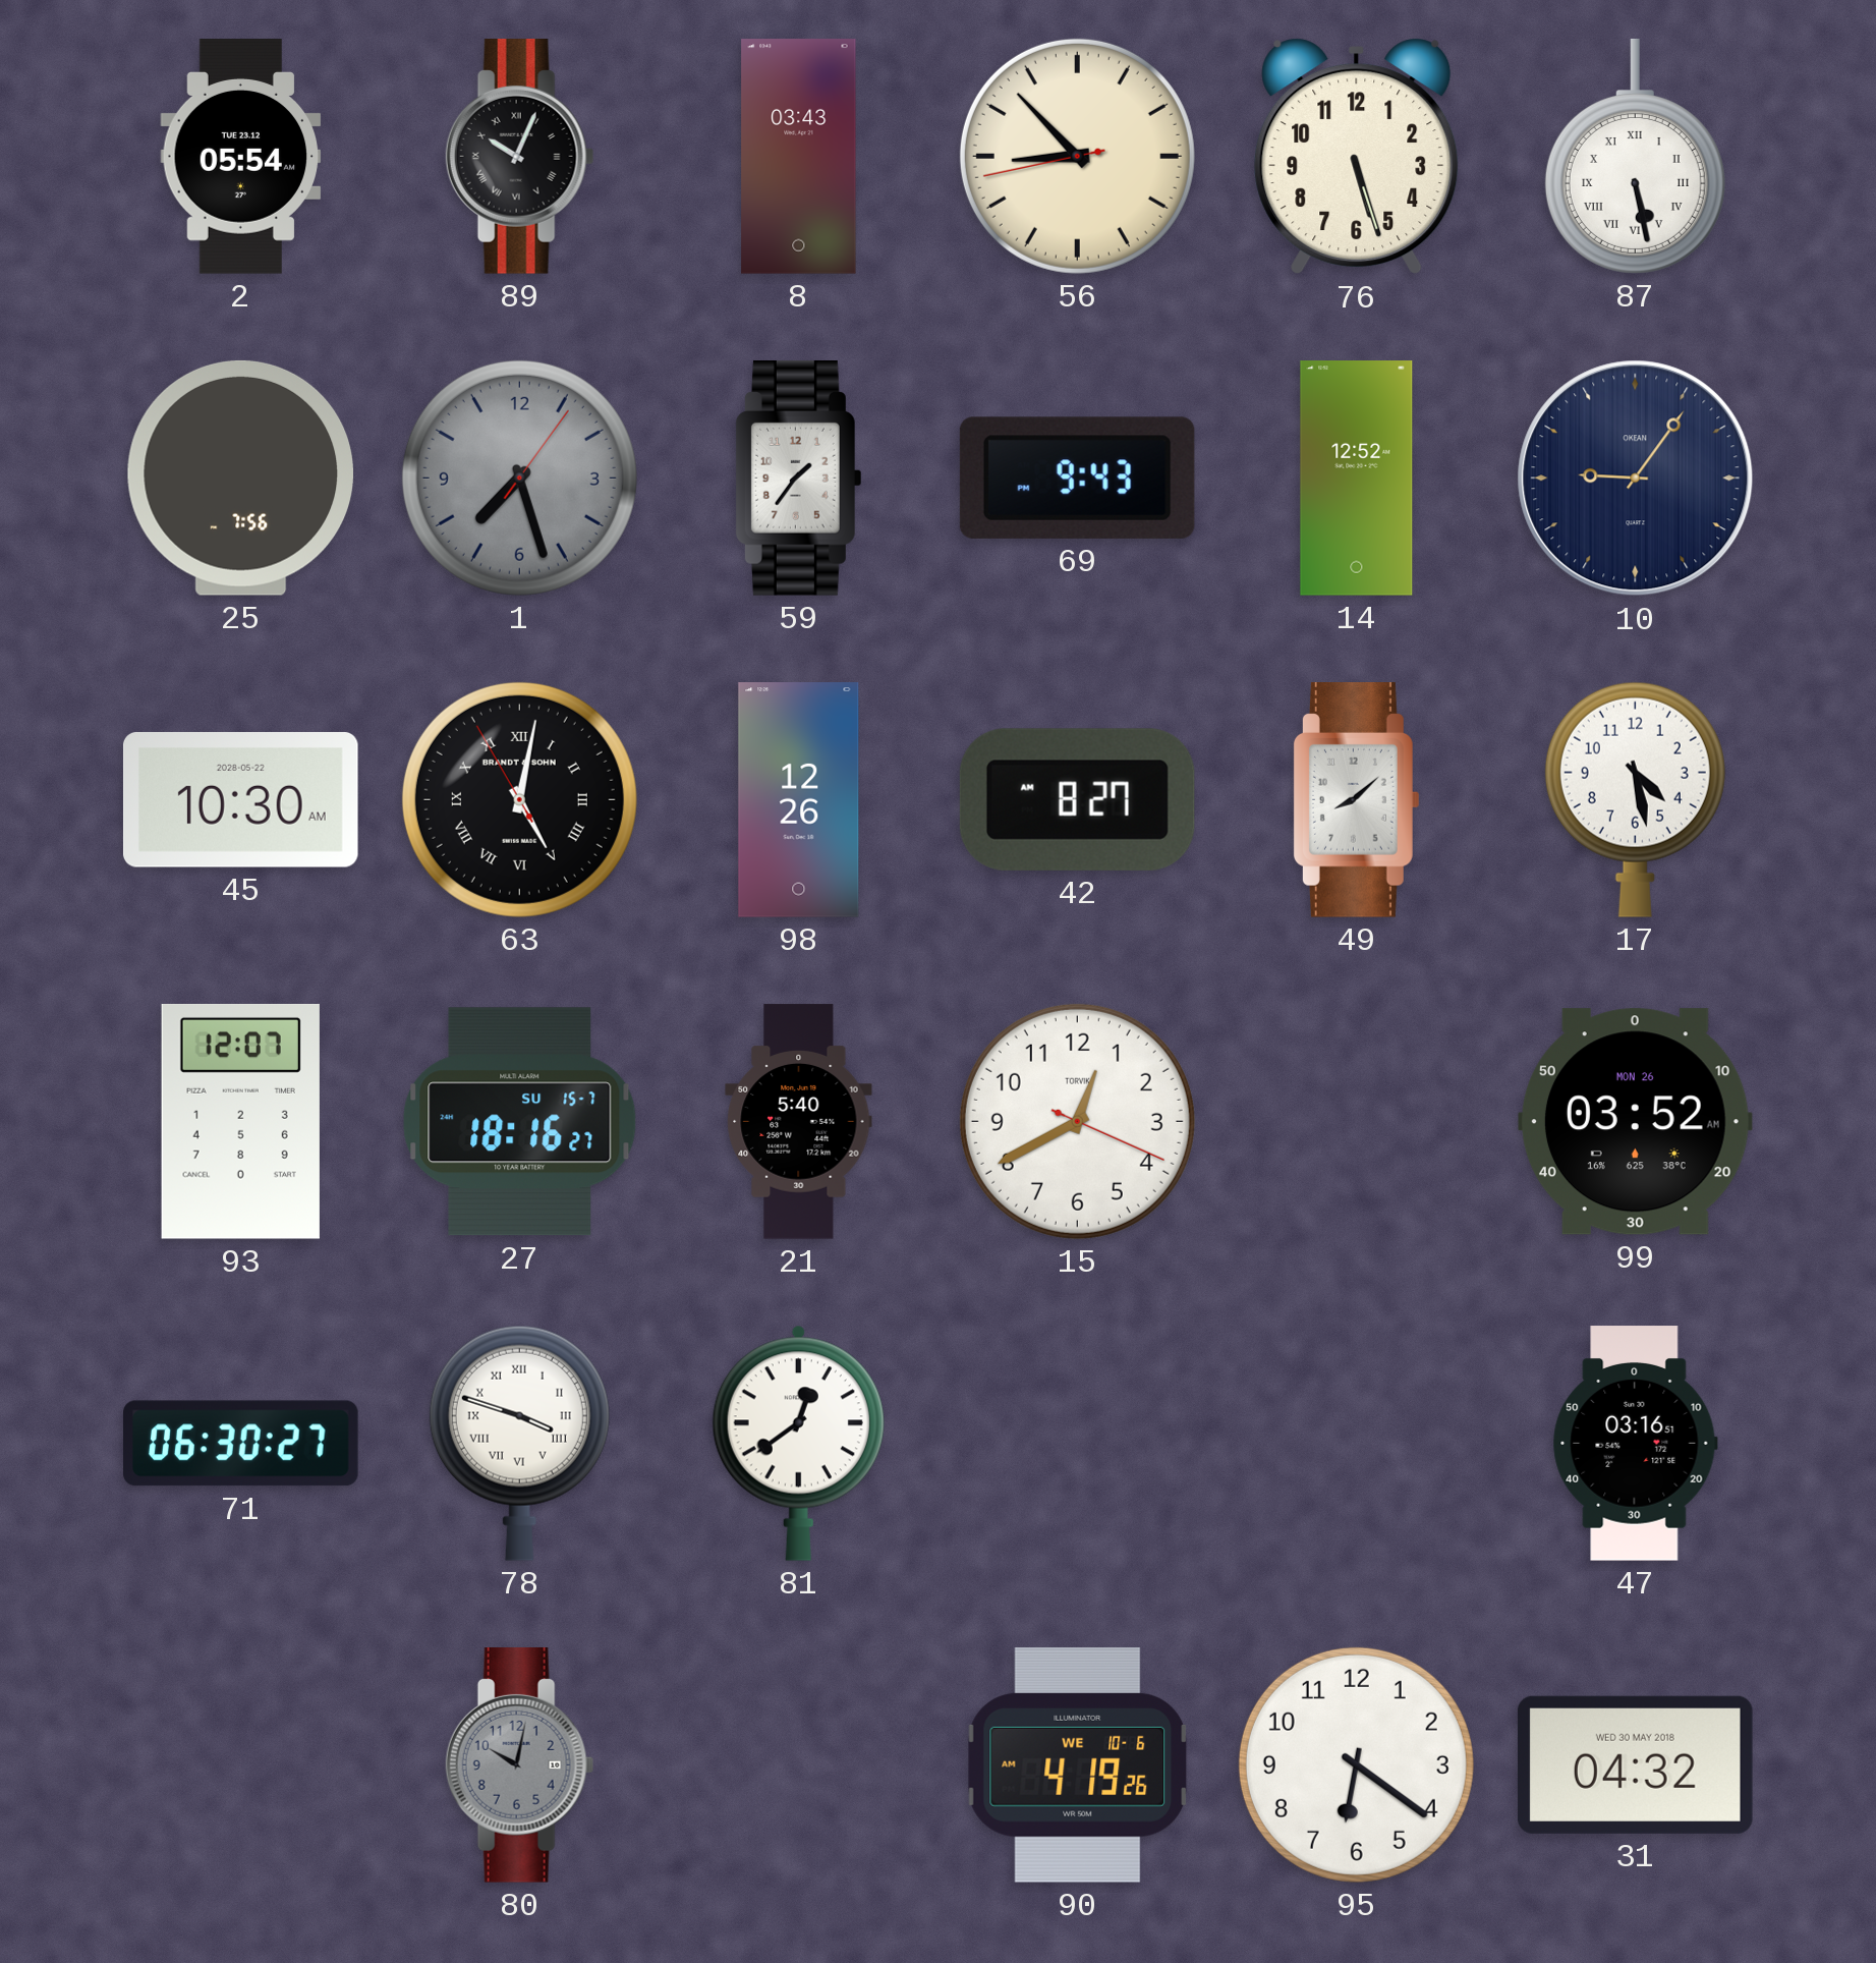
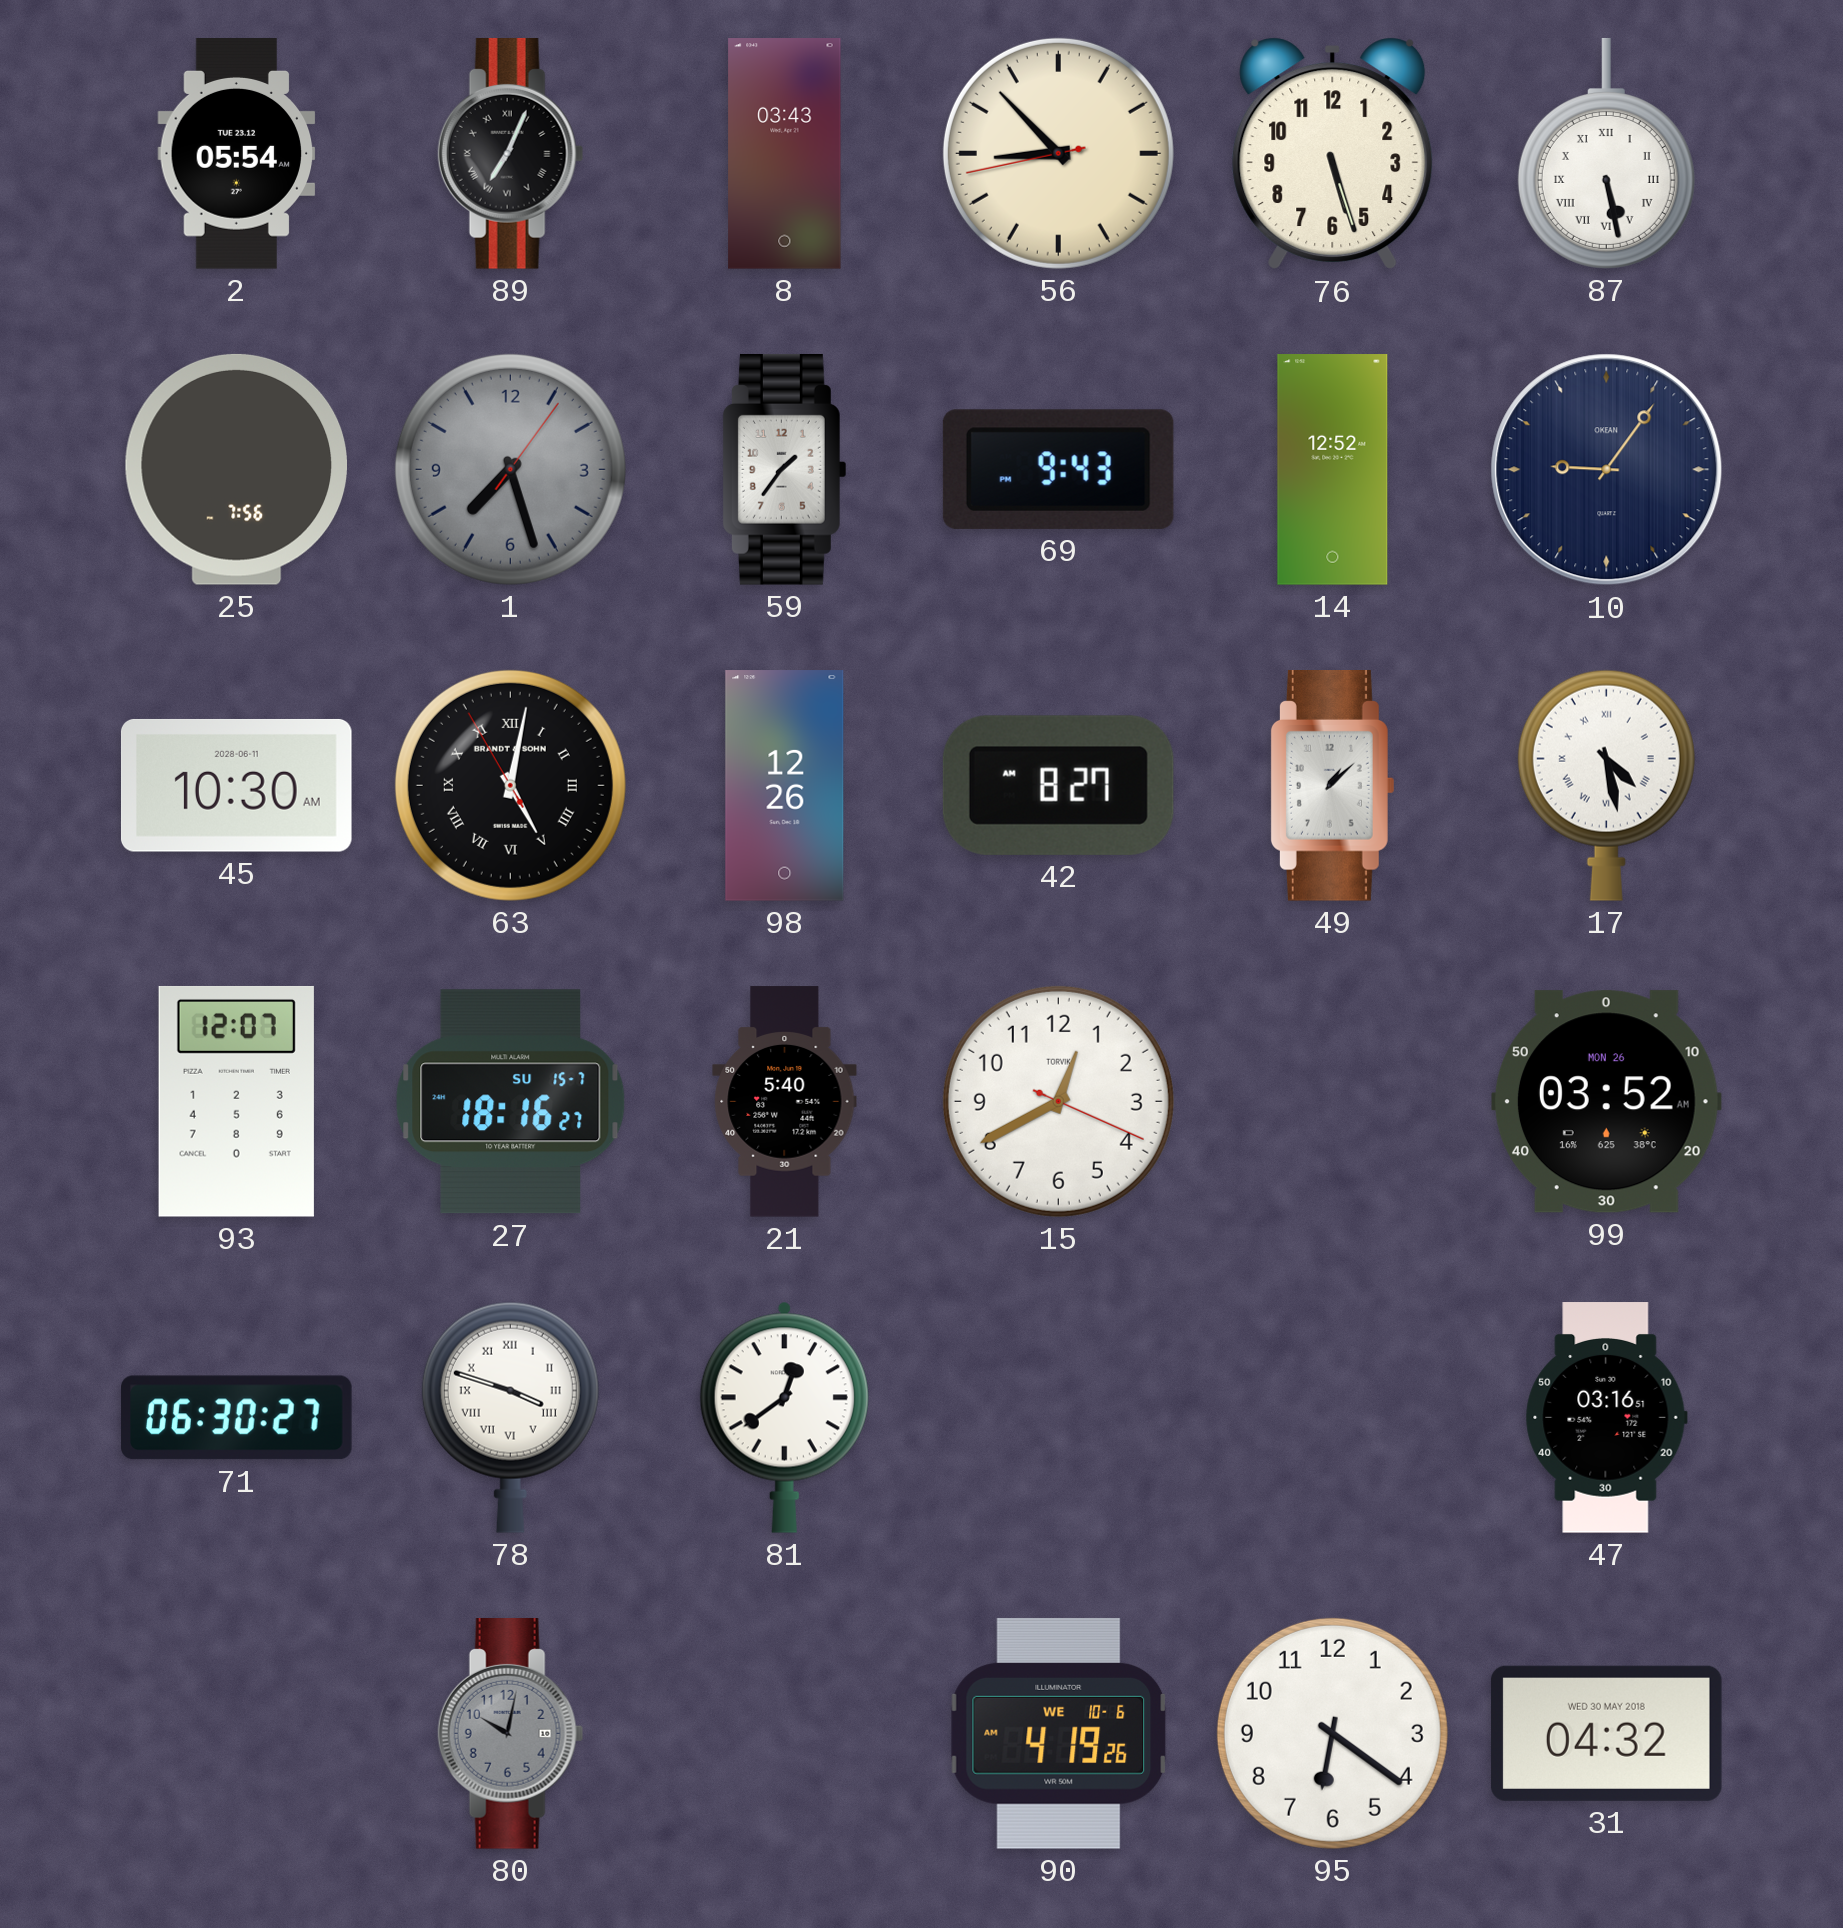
89: 10:04 -> 7:04 (511, 154)
45 date: 2028-05-22 -> 2028-06-11 (237, 785)
49: 8:08 -> 1:08 (1332, 786)
17 numerals: Arabic -> Roman (1606, 785)
